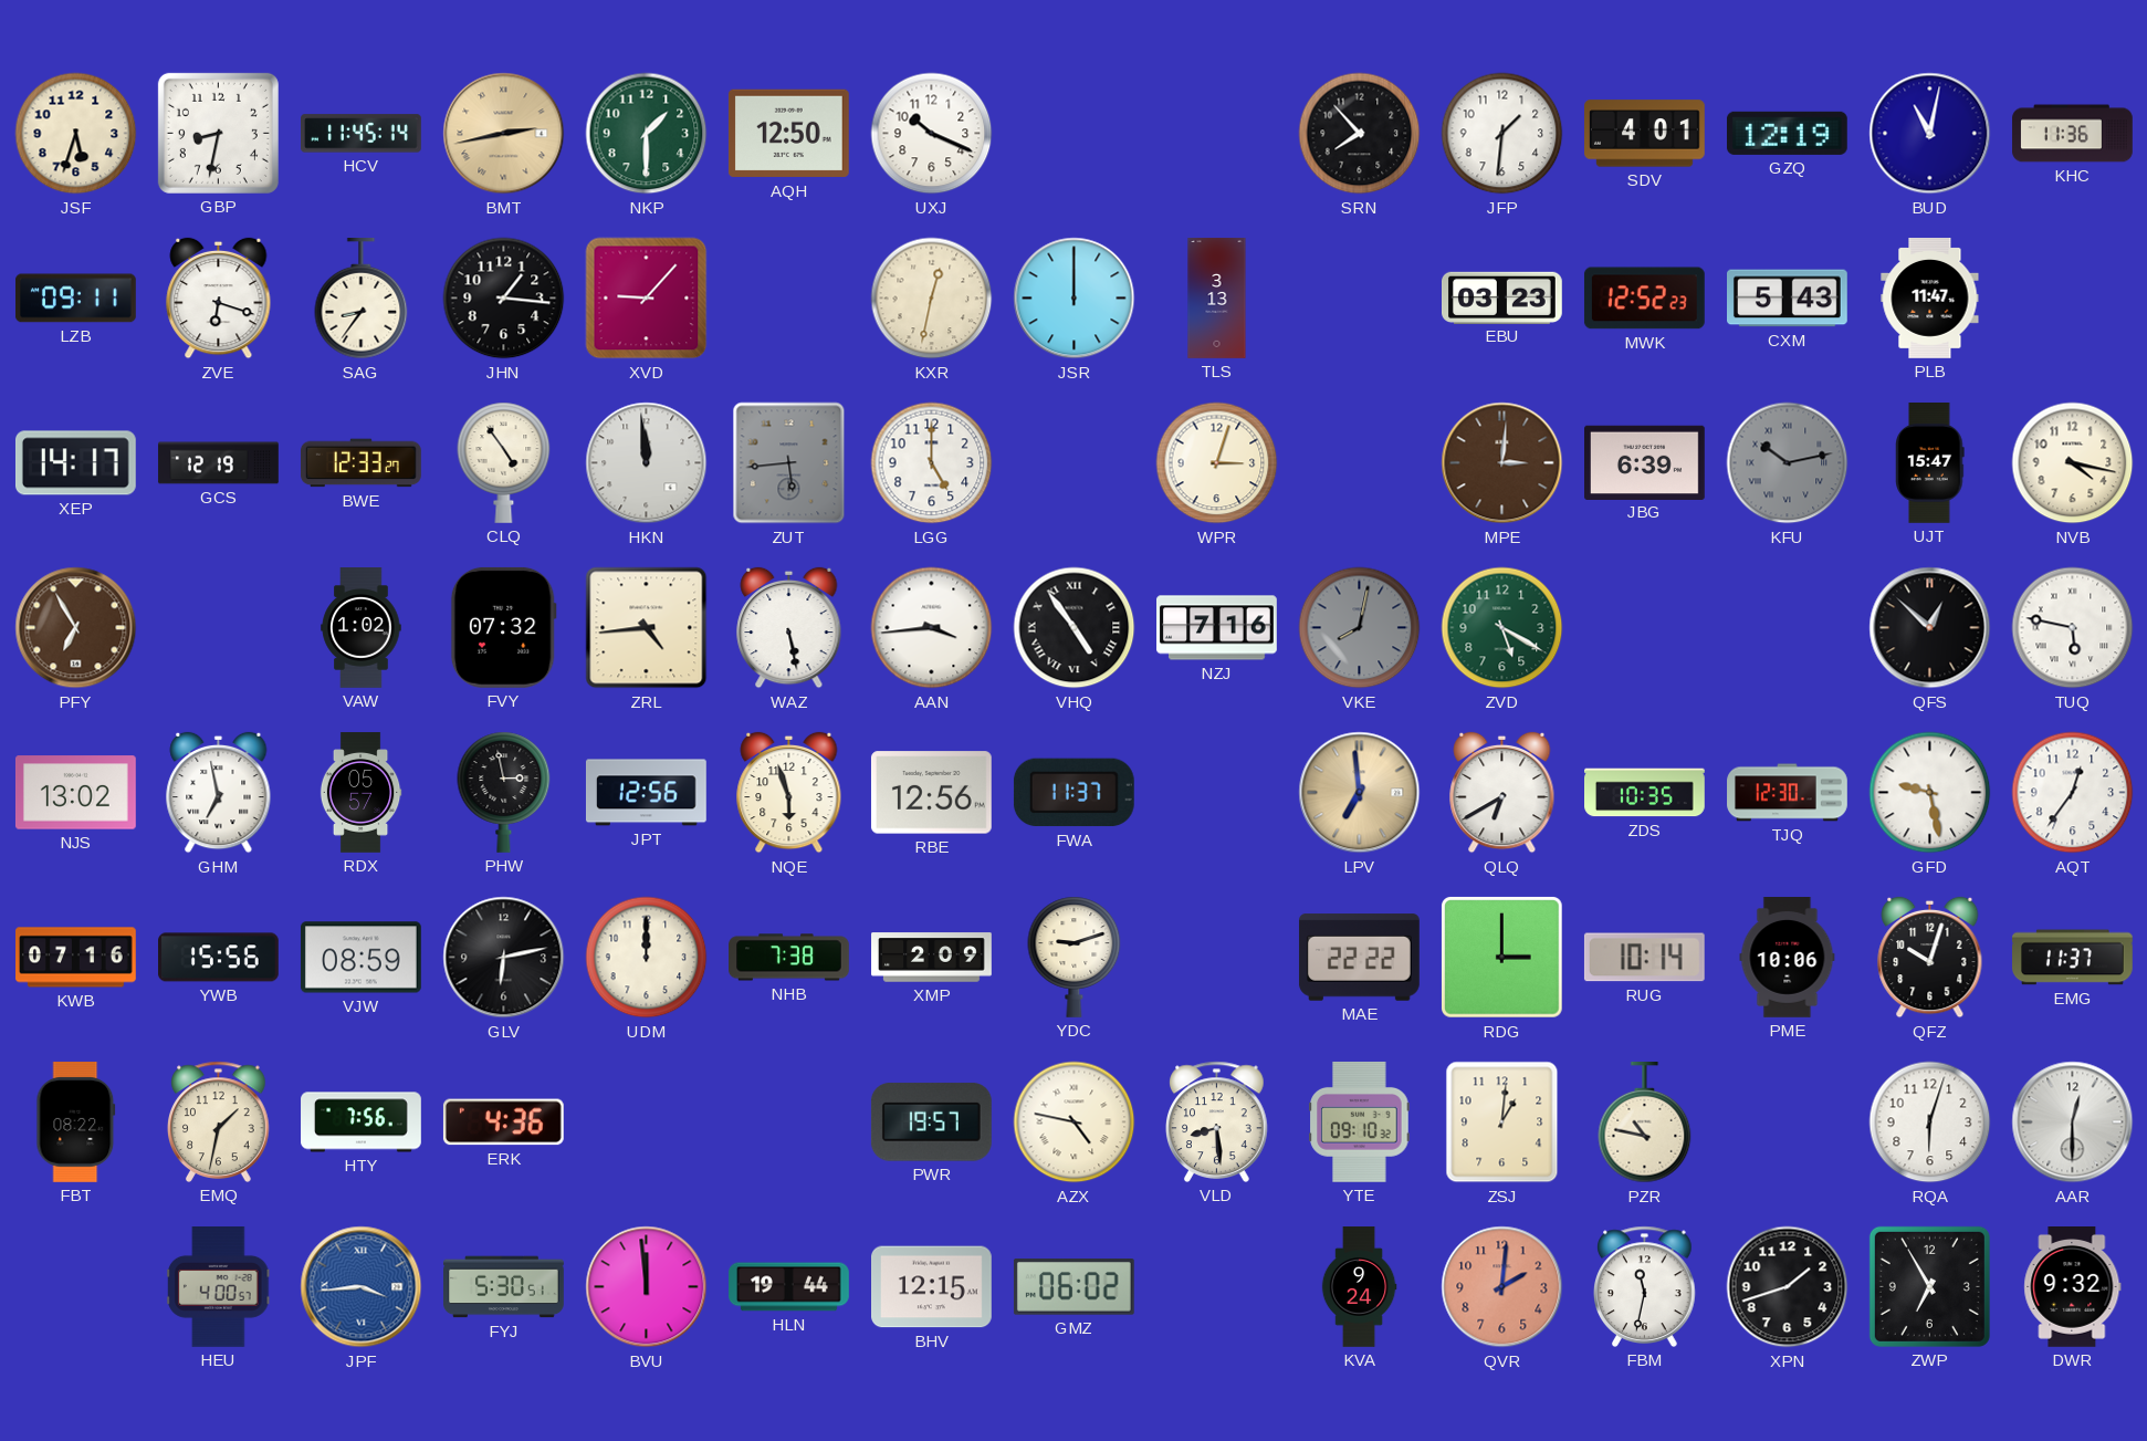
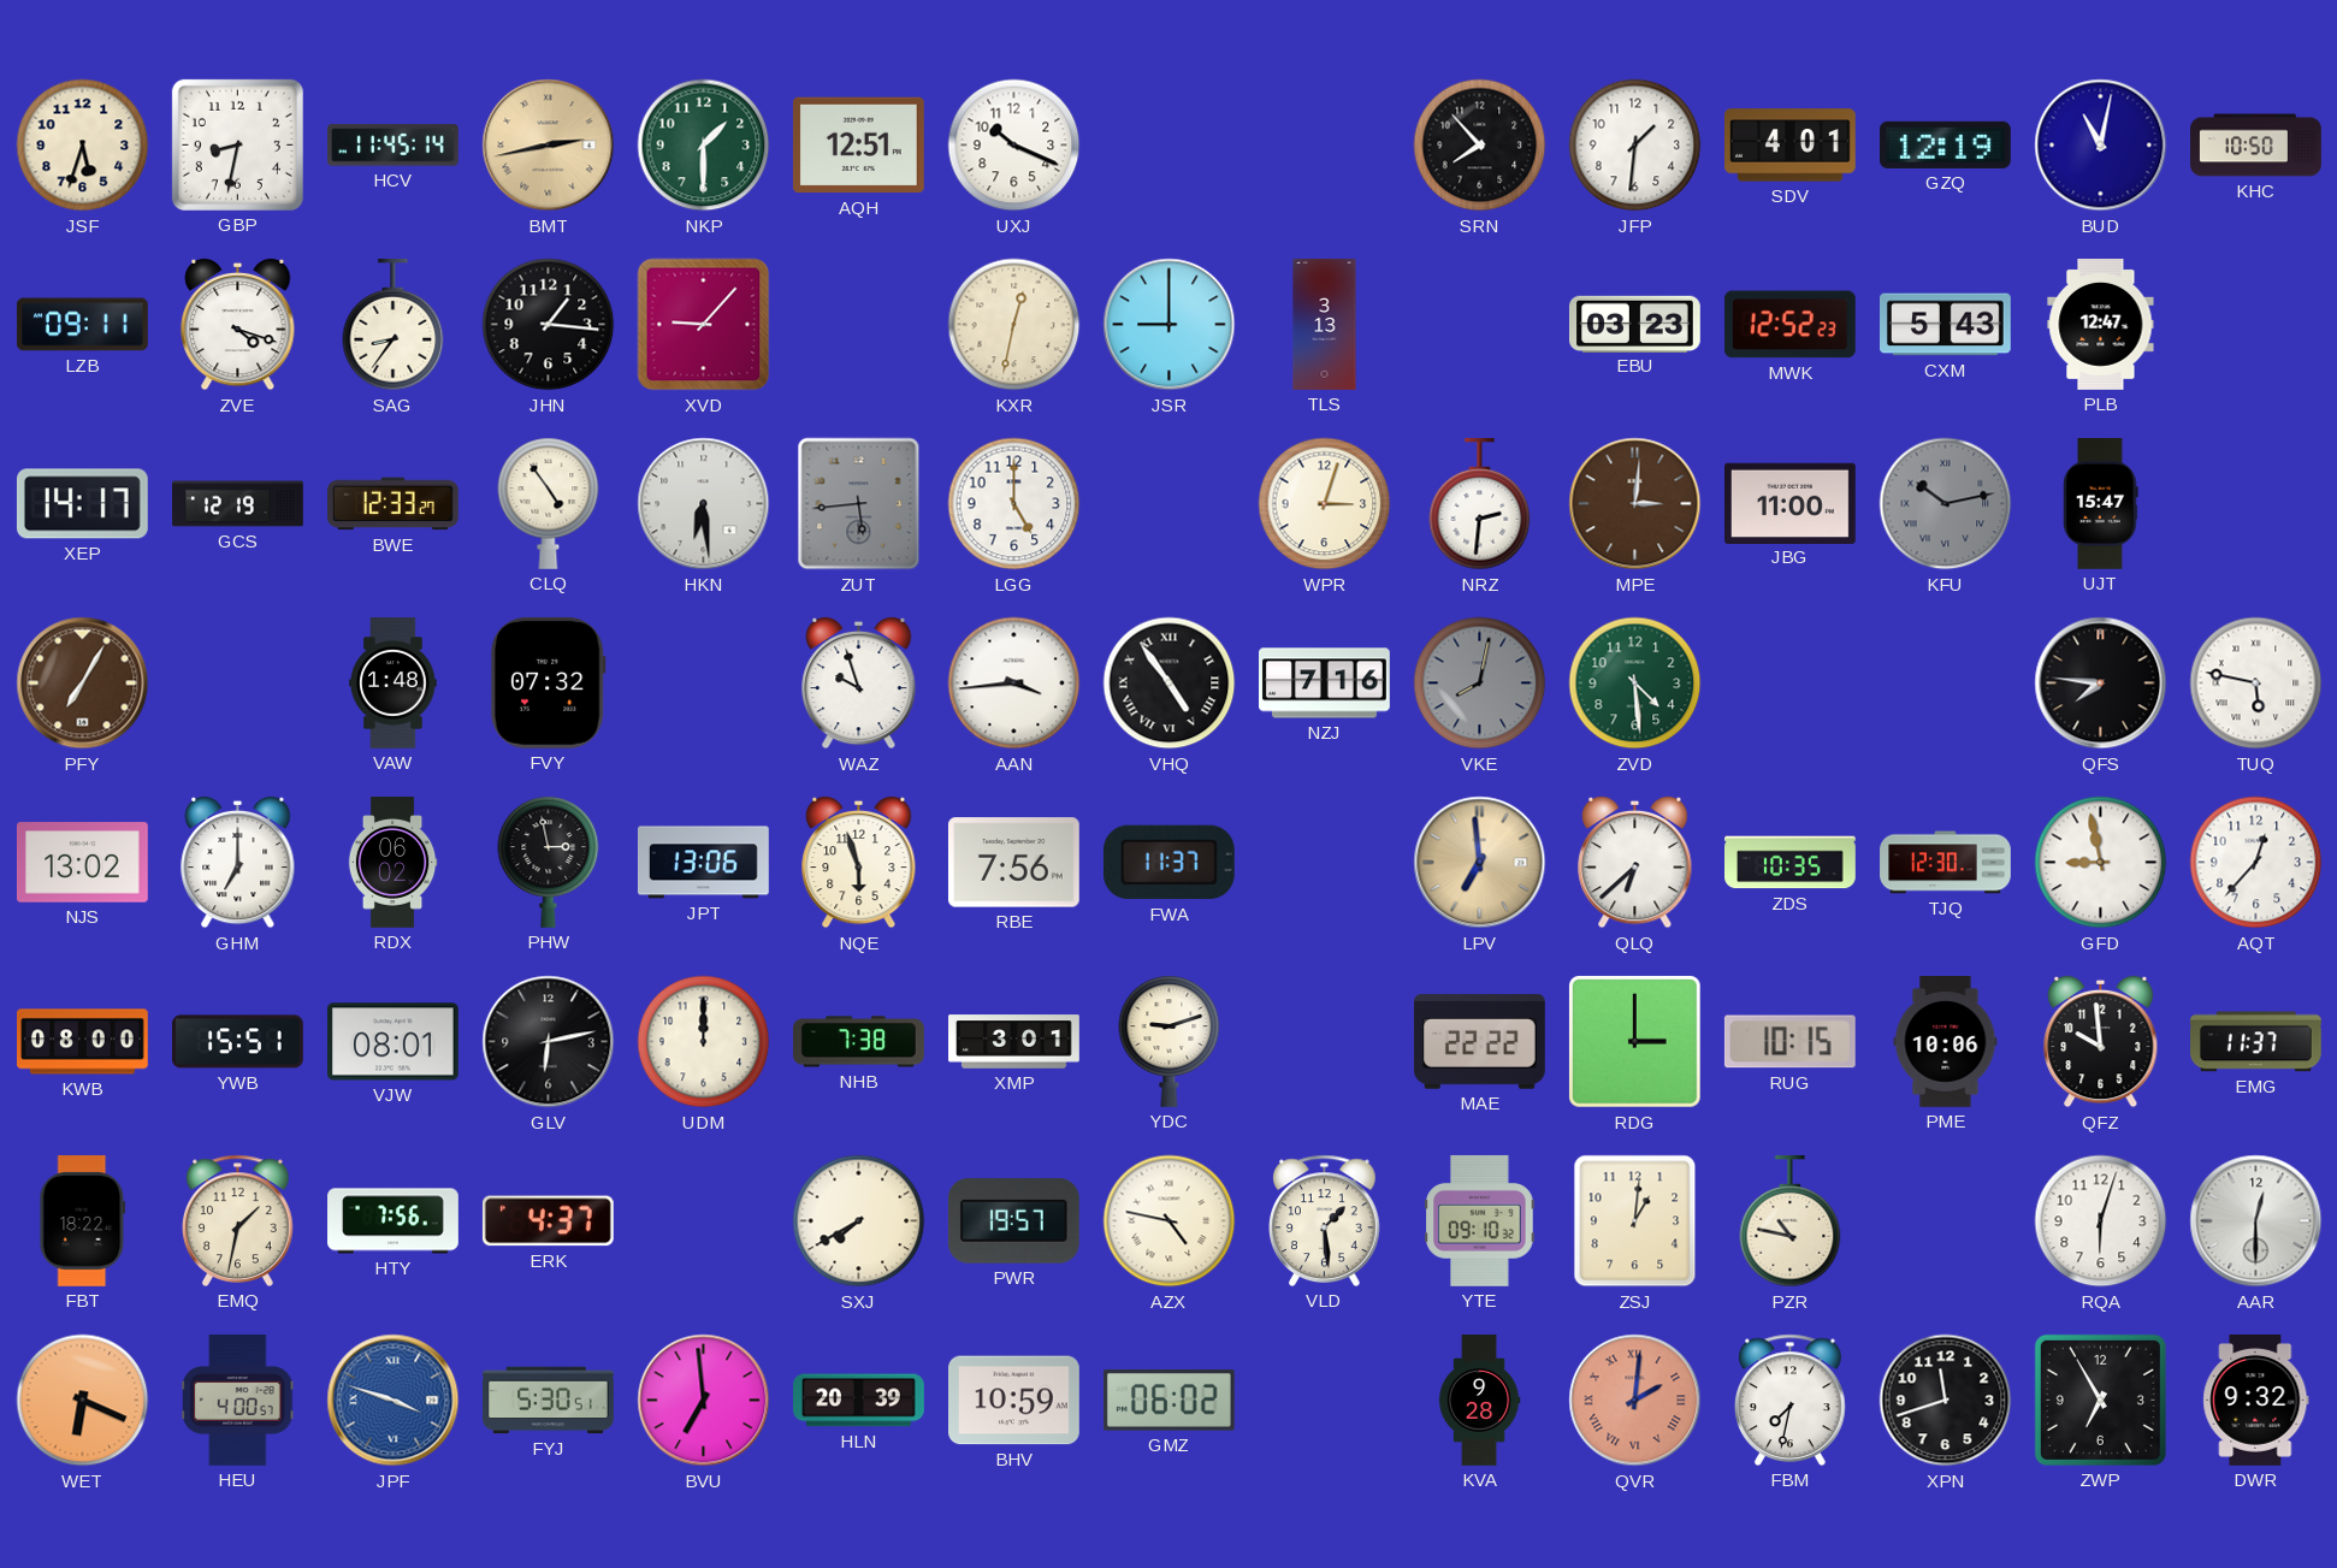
AQH: 12:50 -> 12:51 (858, 146)
KHC: 11:36 -> 10:50 (2256, 146)
ZVE: 6:18 -> 4:18 (238, 325)
JSR: 12:00 -> 9:00 (1170, 325)
PLB: 11:47 -> 12:47 (2101, 325)
HKN: 11:59 -> 6:29 (704, 504)
NRZ: none -> 2:31 (1480, 505)
JBG: 6:39 -> 11:00 (1791, 503)
NVB: 4:17 -> none (2073, 463)
PFY: 6:55 -> 7:05 (83, 684)
VAW: 1:02 -> 1:48 (394, 684)
ZRL: 4:44 -> none (647, 628)
WAZ: 5:28 -> 9:57 (859, 684)
ZVD: 5:20 -> 4:29 (1635, 684)
QFS: 12:52 -> 7:46 (2101, 684)
GHM: 6:58 -> 7:00 (238, 863)
RDX: 05:57 -> 06:02 (392, 863)
JPT: 12:56 -> 13:06 (703, 863)
RBE: 12:56 -> 7:56 (1013, 863)
QLQ: 6:40 -> 6:38 (1635, 863)
GFD: 9:28 -> 8:58 (2101, 863)
AQT: 12:36 -> 12:37 (2256, 863)
KWB: 07:16 -> 08:00 (83, 1042)
YWB: 15:56 -> 15:51 (238, 1042)
VJW: 08:59 -> 08:01 (392, 1042)
XMP: 2:09 -> 3:01 (1014, 1042)
RUG: 10:14 -> 10:15 (1789, 1042)
QFZ: 10:03 -> 9:59 (2101, 1042)
FBT: 08:22 -> 18:22 (83, 1221)
ERK: 4:36 -> 4:37 (548, 1221)
SXJ: none -> 7:40 (859, 1221)
VLD: 8:29 -> 1:29 (1325, 1220)
WET: none -> 6:19 (83, 1401)
JPF: 3:44 -> 3:48 (394, 1401)
BVU: 11:59 -> 6:59 (704, 1401)
HLN: 19:44 -> 20:39 (859, 1401)
BHV: 12:15 -> 10:59 (1014, 1401)
KVA: 9:24 -> 9:28 (1479, 1401)
QVR numerals: Arabic -> Roman (1635, 1401)
FBM: 11:32 -> 7:32 (1791, 1400)
XPN: 1:42 -> 11:42 (1946, 1401)
